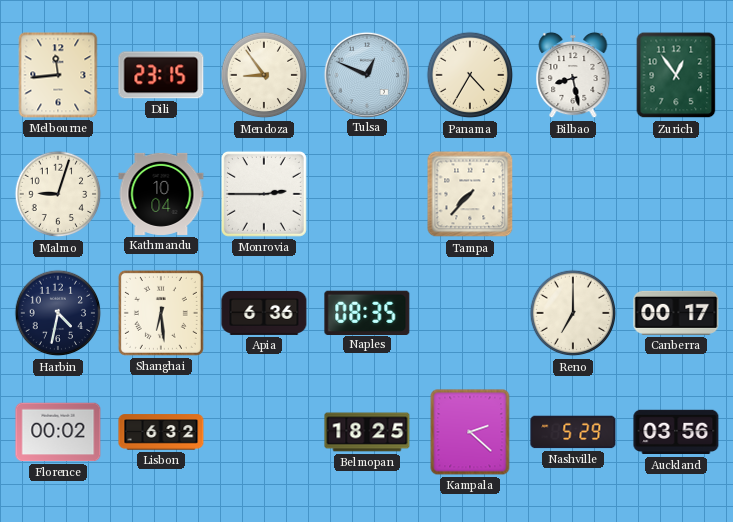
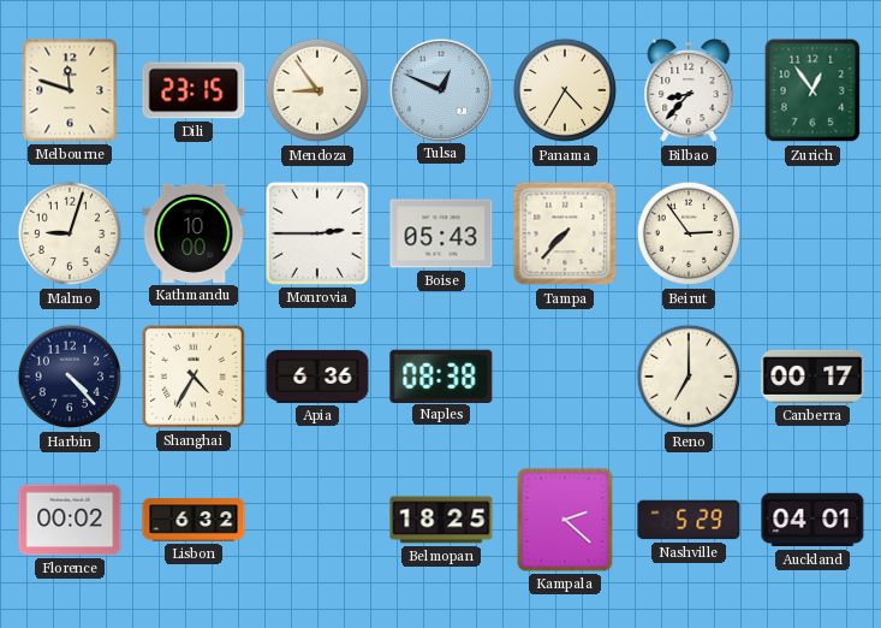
Melbourne: 11:44 -> 11:48 (70, 90)
Bilbao: 8:28 -> 8:37 (689, 90)
Kathmandu: 10:04 -> 10:00 (194, 233)
Boise: none -> 05:43 (441, 233)
Beirut: none -> 2:54 (689, 233)
Harbin: 4:32 -> 4:23 (70, 377)
Shanghai: 6:29 -> 4:35 (194, 377)
Naples: 08:35 -> 08:38 (441, 375)
Auckland: 03:56 -> 04:01 (812, 520)
